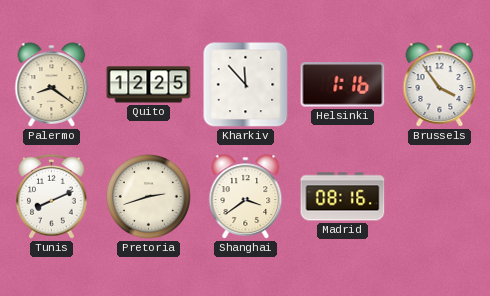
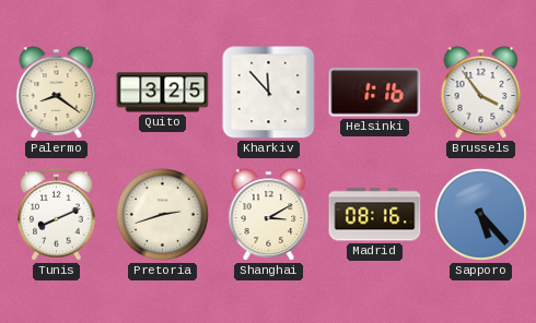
Quito: 12:25 -> 3:25 (163, 93)
Shanghai: 3:39 -> 3:10 (269, 215)
Sapporo: none -> 5:23 (480, 214)
